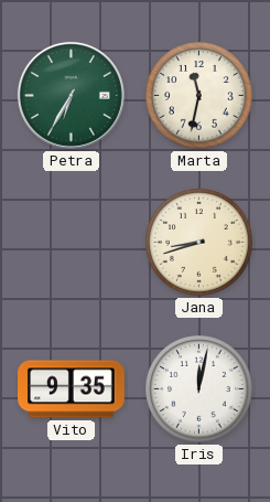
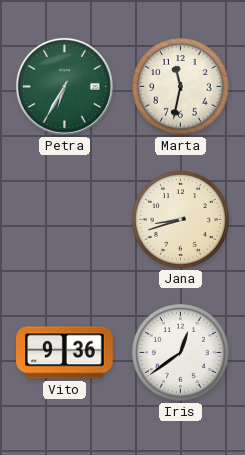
Vito: 9:35 -> 9:36 (65, 353)
Iris: 12:02 -> 12:39 (181, 353)
